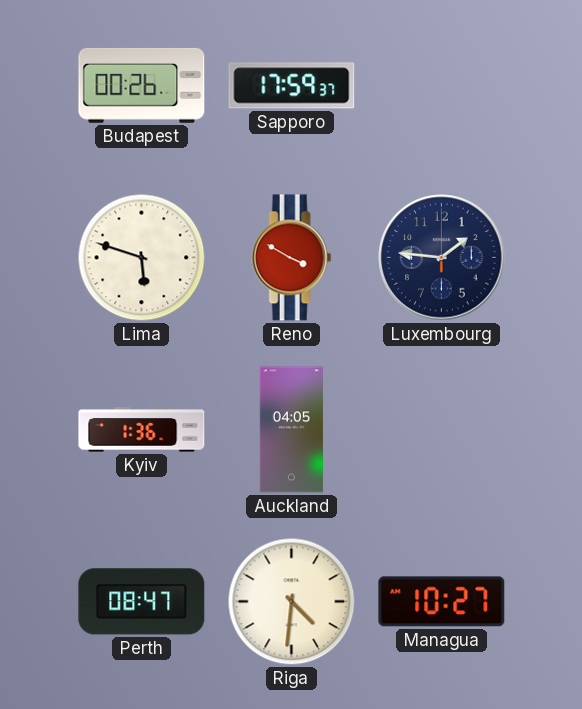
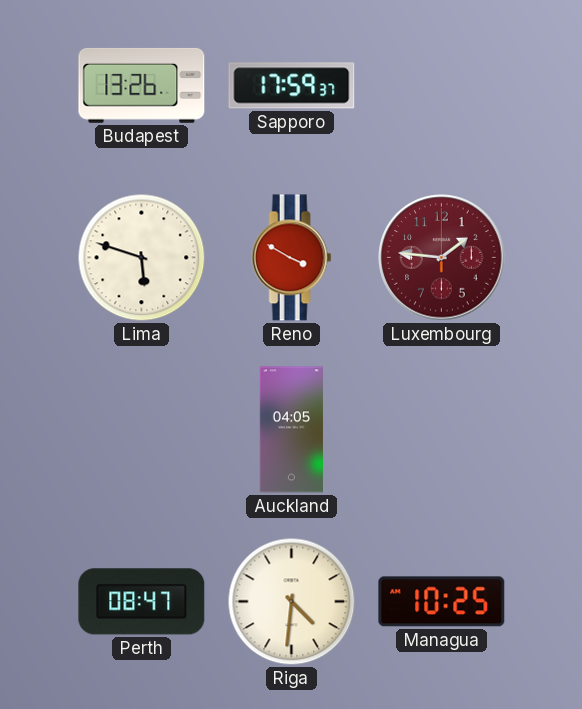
Budapest: 00:26 -> 13:26 (142, 85)
Luxembourg dial: navy -> burgundy (442, 258)
Kyiv: 1:36 -> none (142, 430)
Managua: 10:27 -> 10:25 (442, 602)
